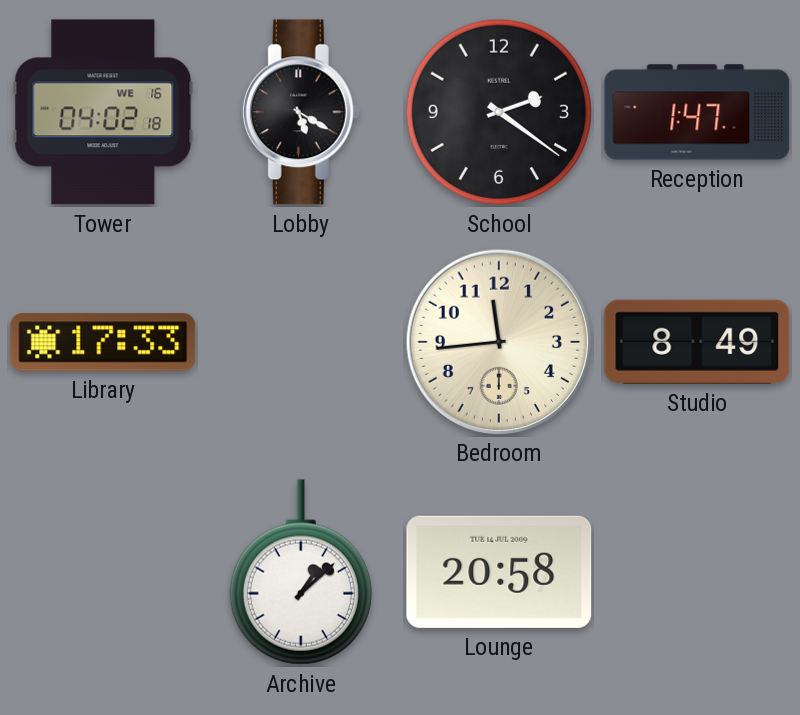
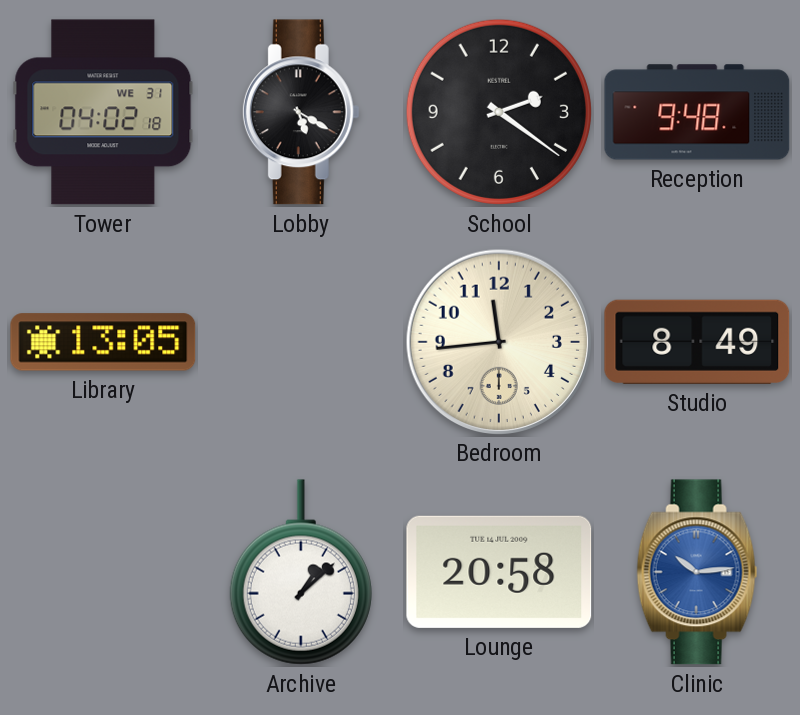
Tower date: WE 16 -> WE 31 (103, 112)
Reception: 1:47 -> 9:48 (697, 112)
Library: 17:33 -> 13:05 (103, 342)
Clinic: none -> 10:14 (697, 572)
